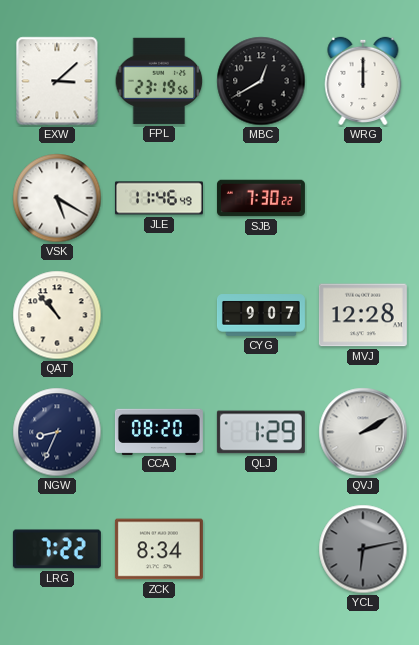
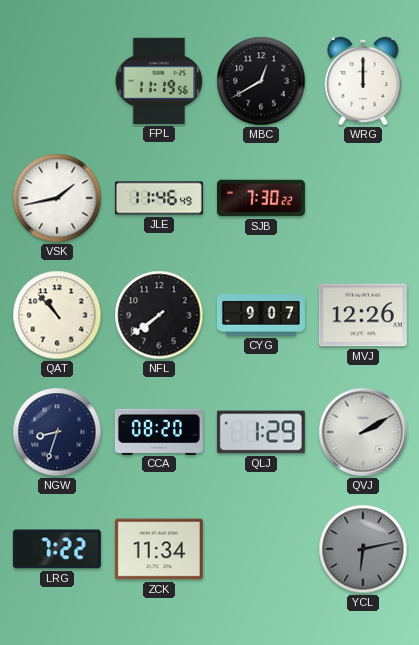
EXW: 3:08 -> none (57, 81)
FPL: 23:19 -> 11:19 (159, 81)
VSK: 5:20 -> 1:43 (57, 198)
NFL: none -> 7:39 (159, 315)
MVJ: 12:28 -> 12:26 (363, 315)
NGW: 8:34 -> 8:33 (57, 432)
ZCK: 8:34 -> 11:34 (159, 549)
